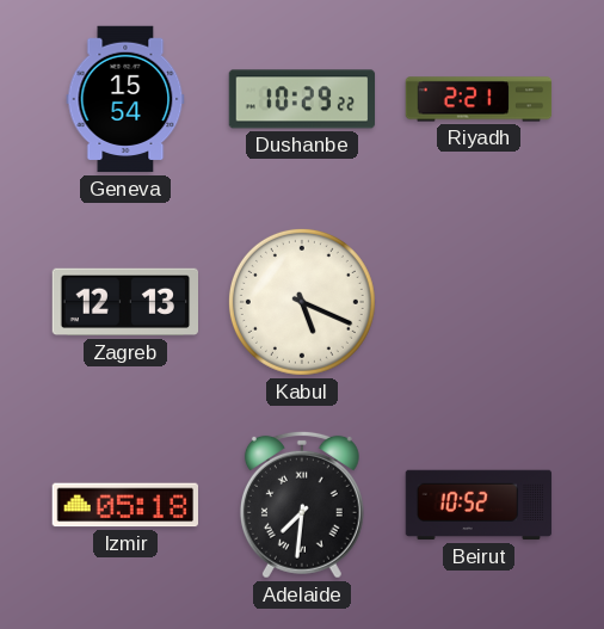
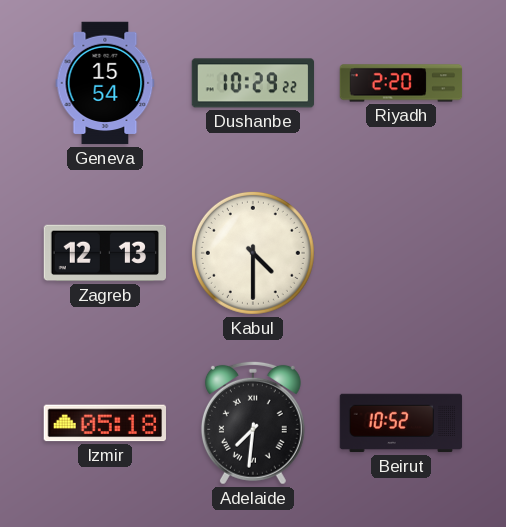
Riyadh: 2:21 -> 2:20 (401, 83)
Kabul: 5:19 -> 4:30 (253, 253)
